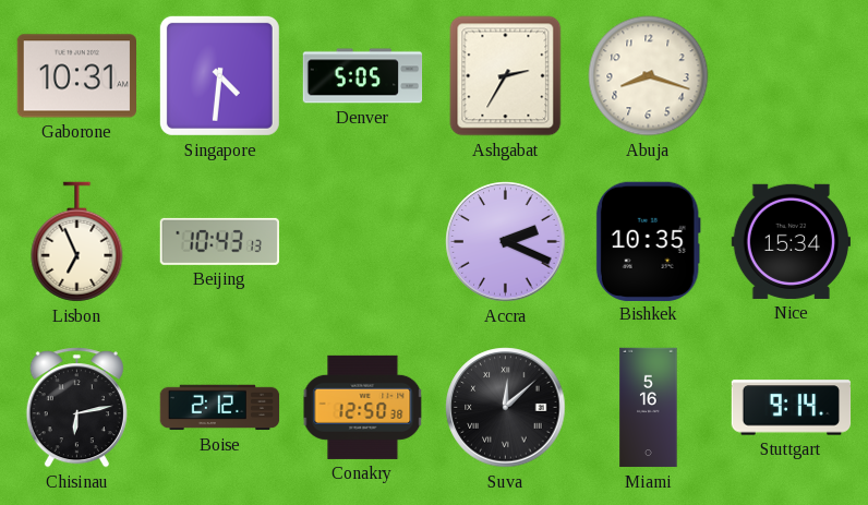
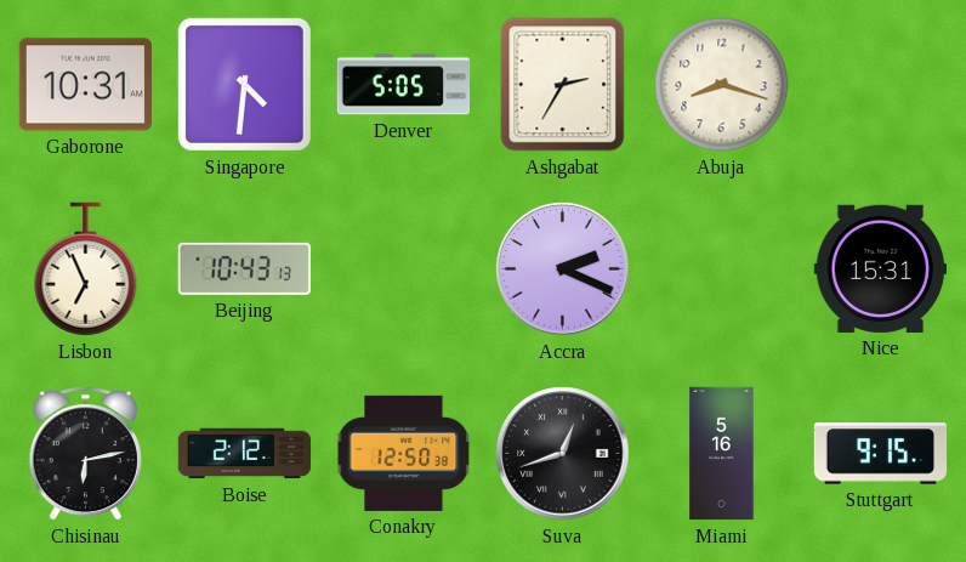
Bishkek: 10:35 -> none (648, 241)
Nice: 15:34 -> 15:31 (880, 268)
Suva: 12:08 -> 12:42 (563, 454)
Stuttgart: 9:14 -> 9:15 (881, 454)
